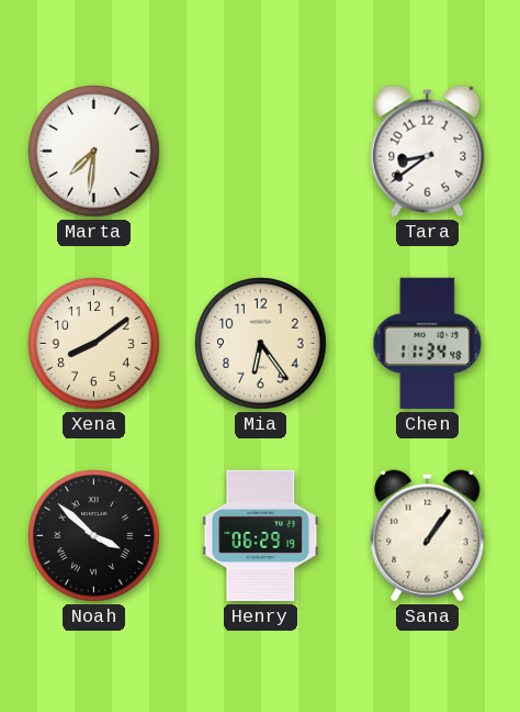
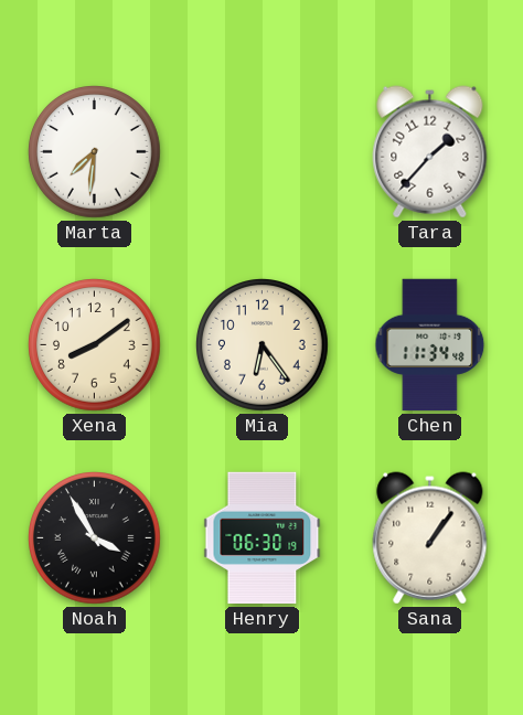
Tara: 8:39 -> 1:37 (430, 152)
Noah: 3:52 -> 3:55 (95, 538)
Henry: 06:29 -> 06:30 (263, 538)
